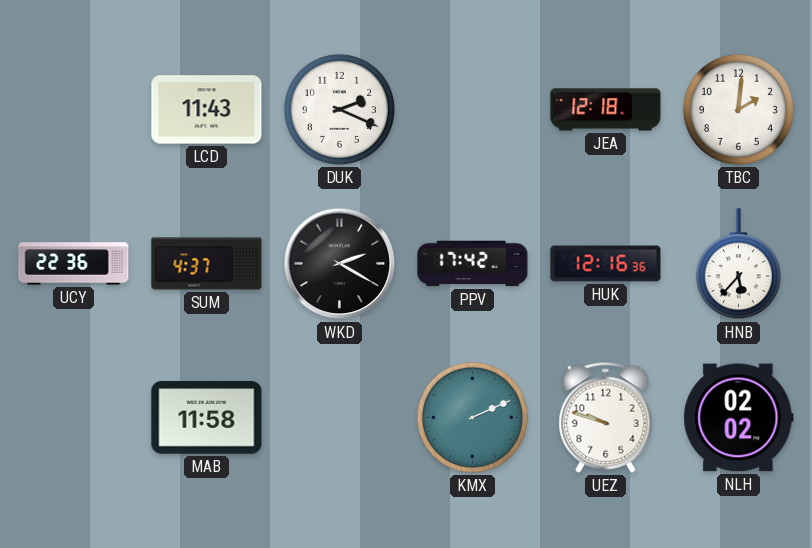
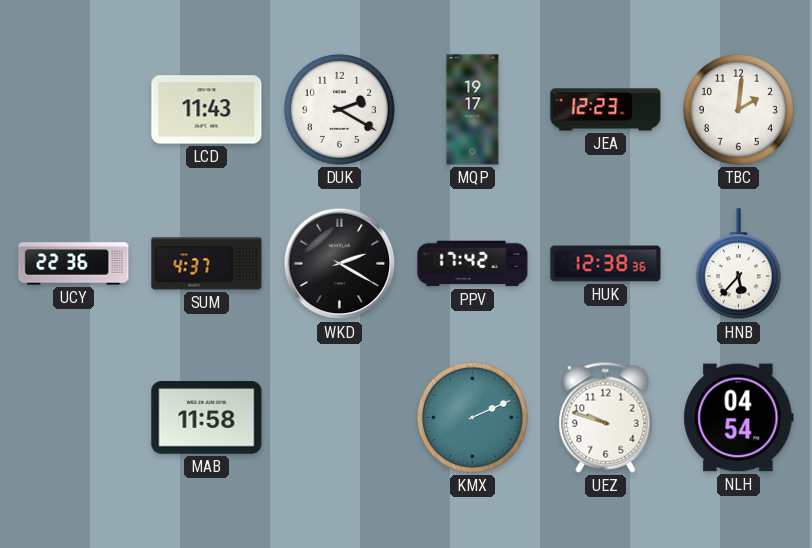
DUK: 2:19 -> 2:20 (339, 109)
MQP: none -> 19:17 (473, 110)
JEA: 12:18 -> 12:23 (606, 110)
HUK: 12:16 -> 12:38 (606, 264)
NLH: 02:02 -> 04:54 (739, 418)
